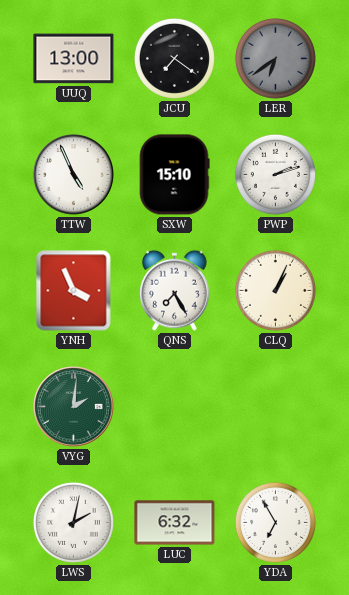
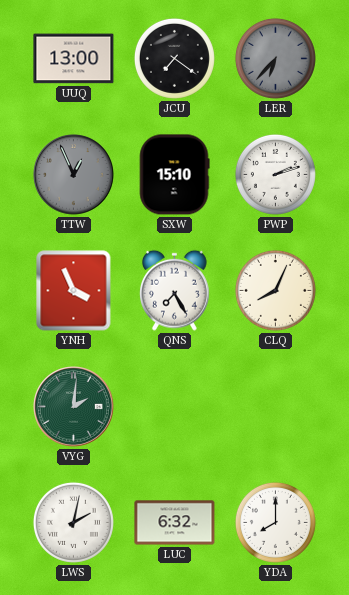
LER: 6:39 -> 6:37 (275, 58)
TTW: 4:56 -> 12:56 (74, 175)
TTW dial: white -> grey (74, 175)
CLQ: 1:04 -> 8:04 (275, 290)
YDA: 6:55 -> 8:00 (275, 522)
